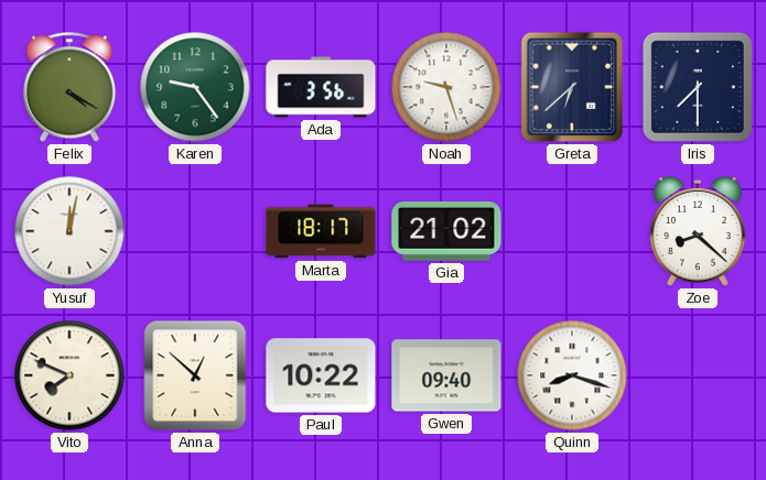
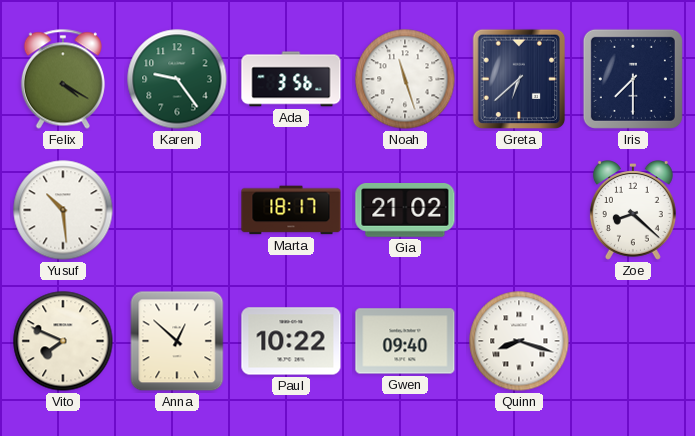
Noah: 9:27 -> 11:27 (405, 79)
Yusuf: 12:02 -> 10:29 (63, 210)
